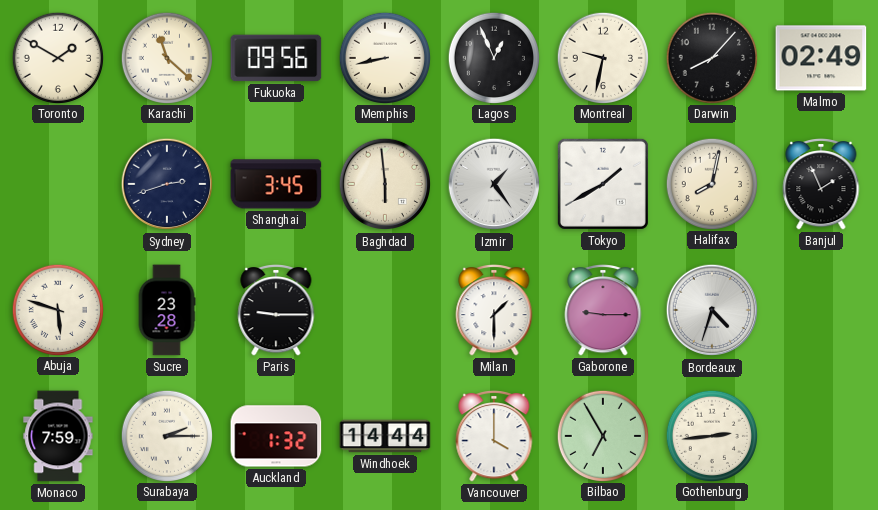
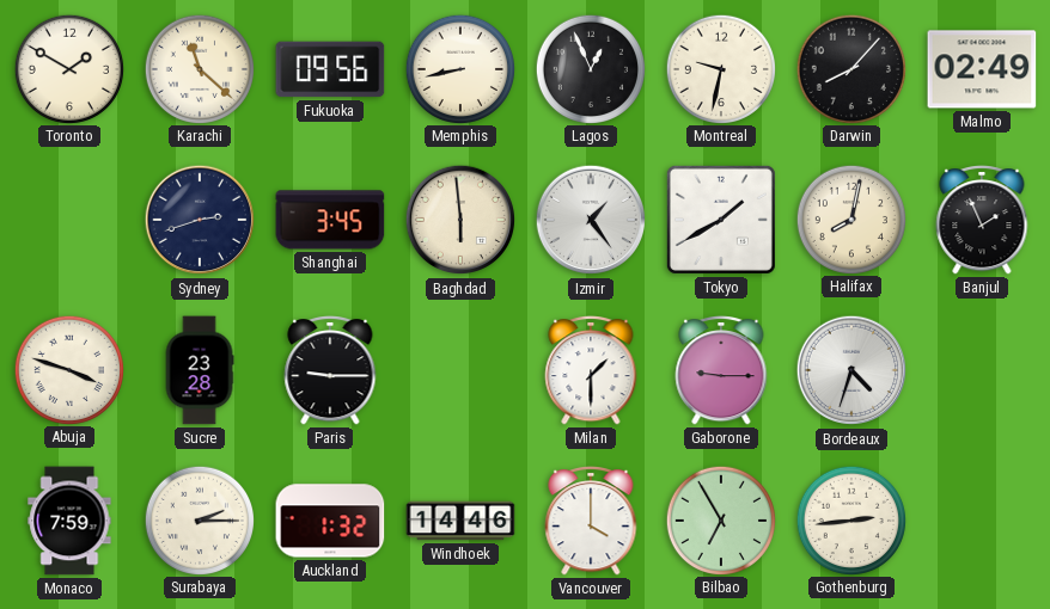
Abuja: 5:48 -> 3:48 (68, 369)
Windhoek: 14:44 -> 14:46 (460, 521)
